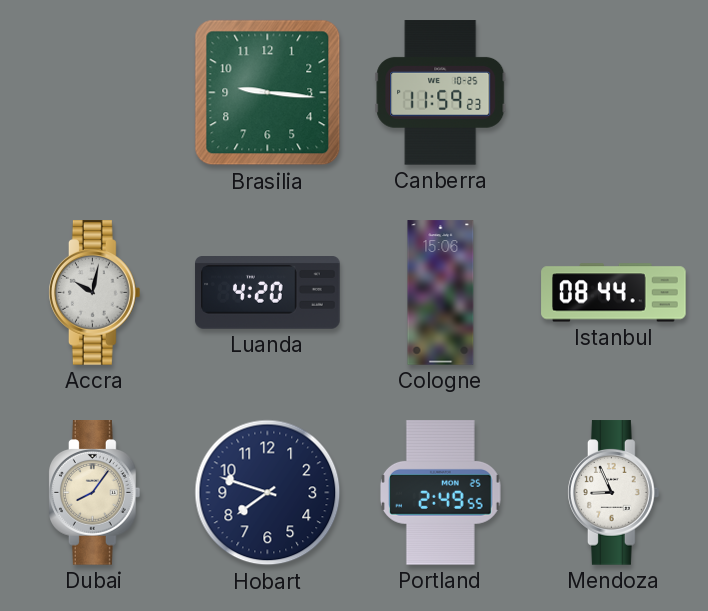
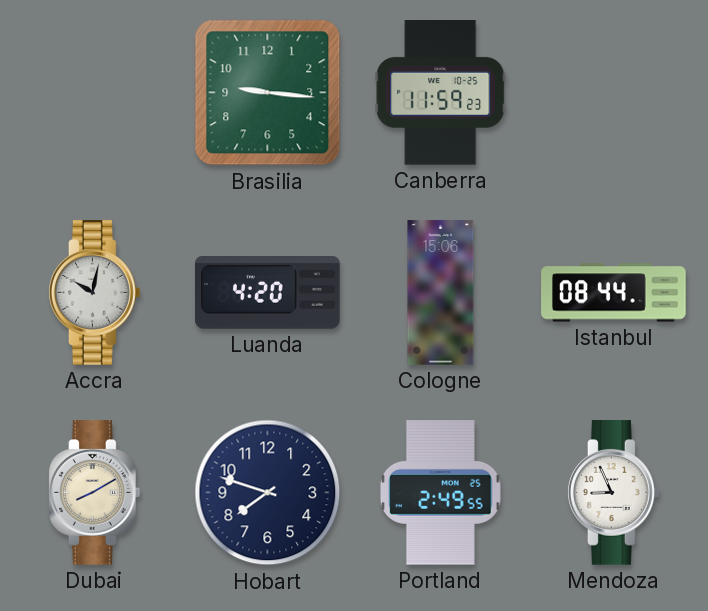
Dubai: 8:06 -> 8:10 (95, 493)
